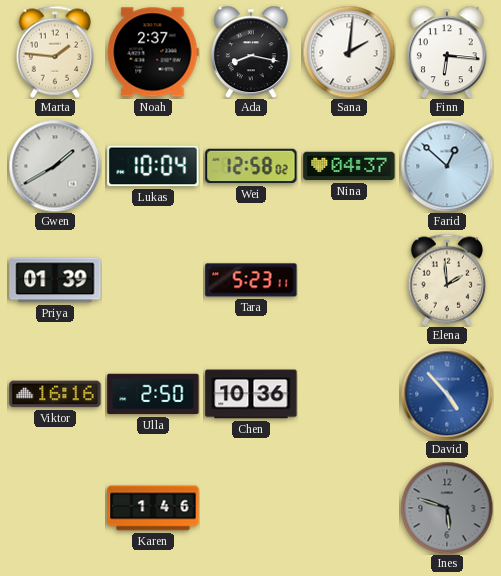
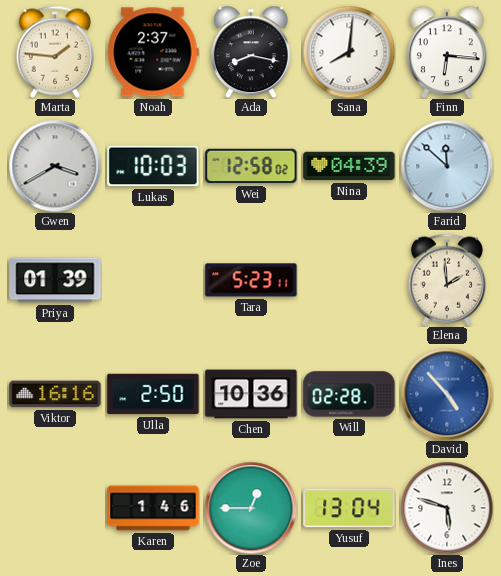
Sana: 2:01 -> 8:01 (349, 52)
Gwen: 1:40 -> 3:40 (55, 166)
Lukas: 10:04 -> 10:03 (153, 166)
Nina: 04:37 -> 04:39 (349, 166)
Farid: 12:52 -> 11:52 (447, 166)
Will: none -> 02:28 (349, 394)
Zoe: none -> 12:45 (251, 508)
Yusuf: none -> 13:04 (349, 508)
Ines dial: grey -> white (447, 508)
